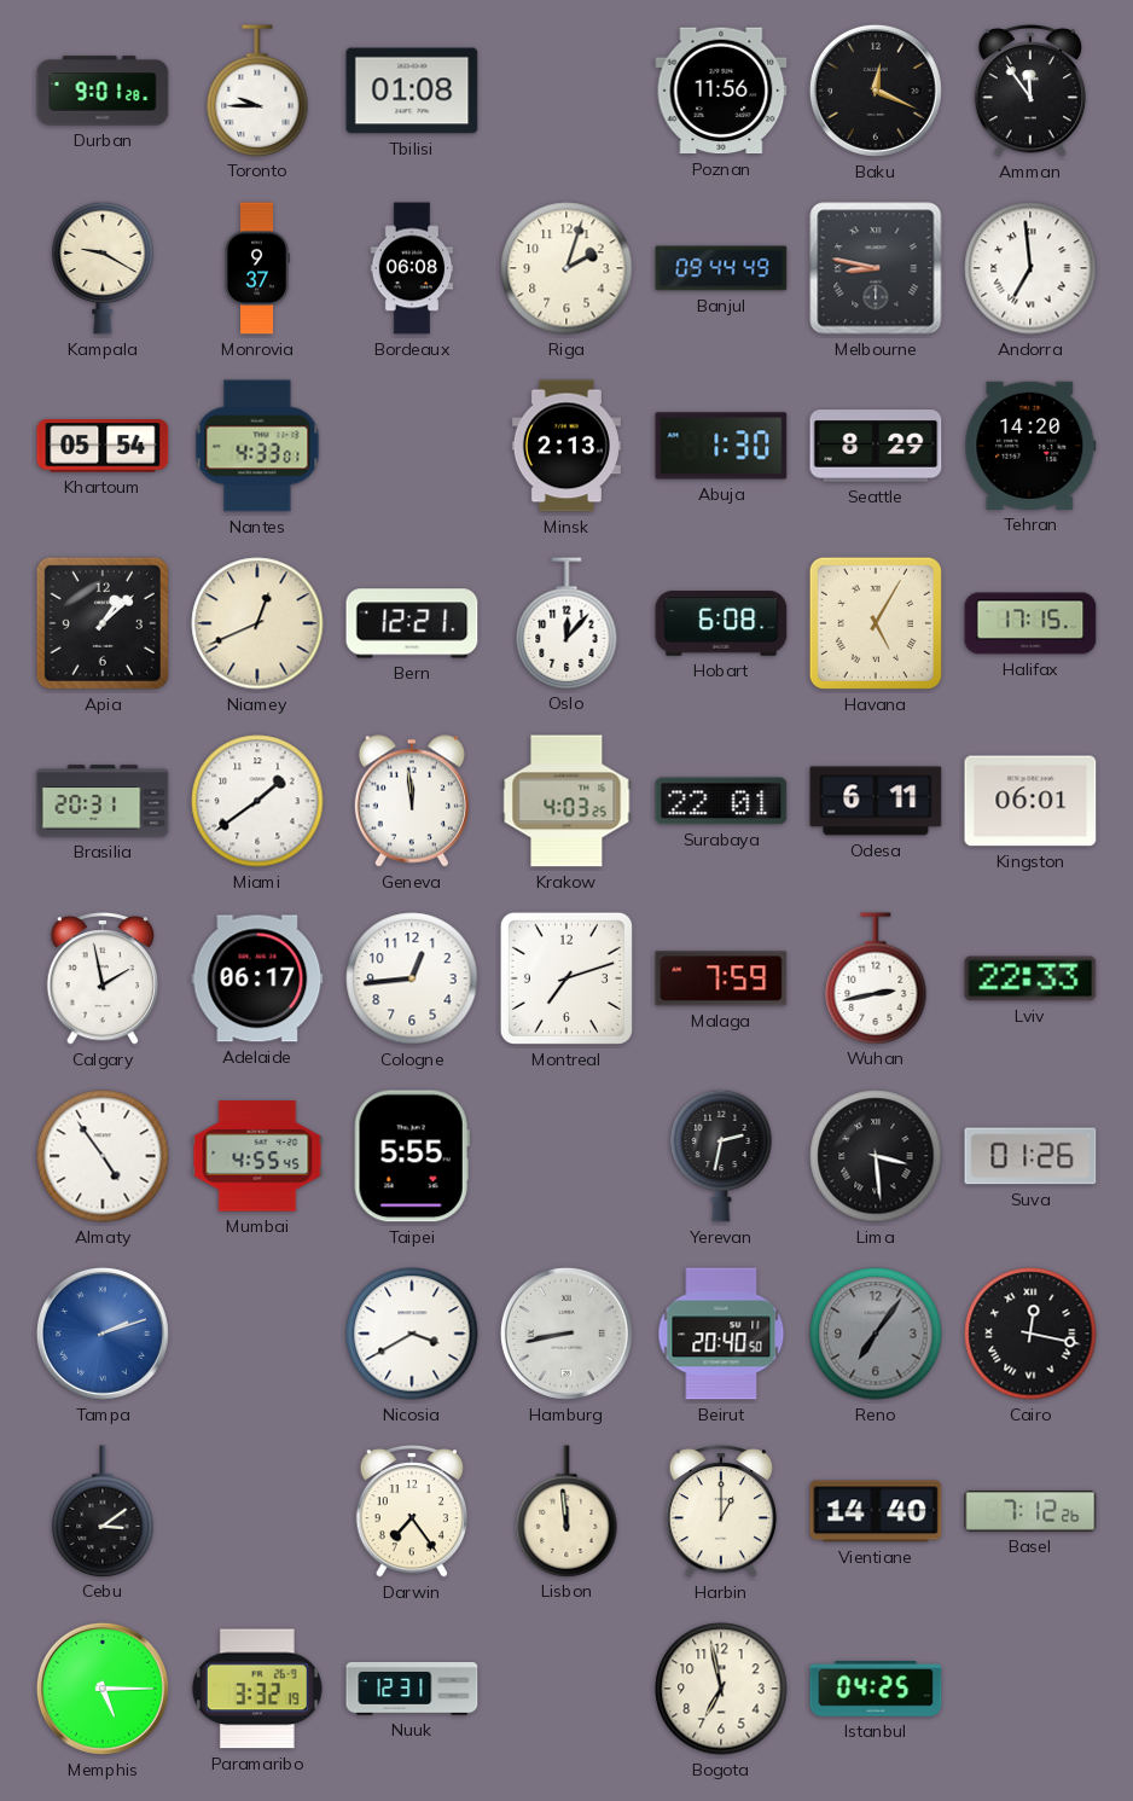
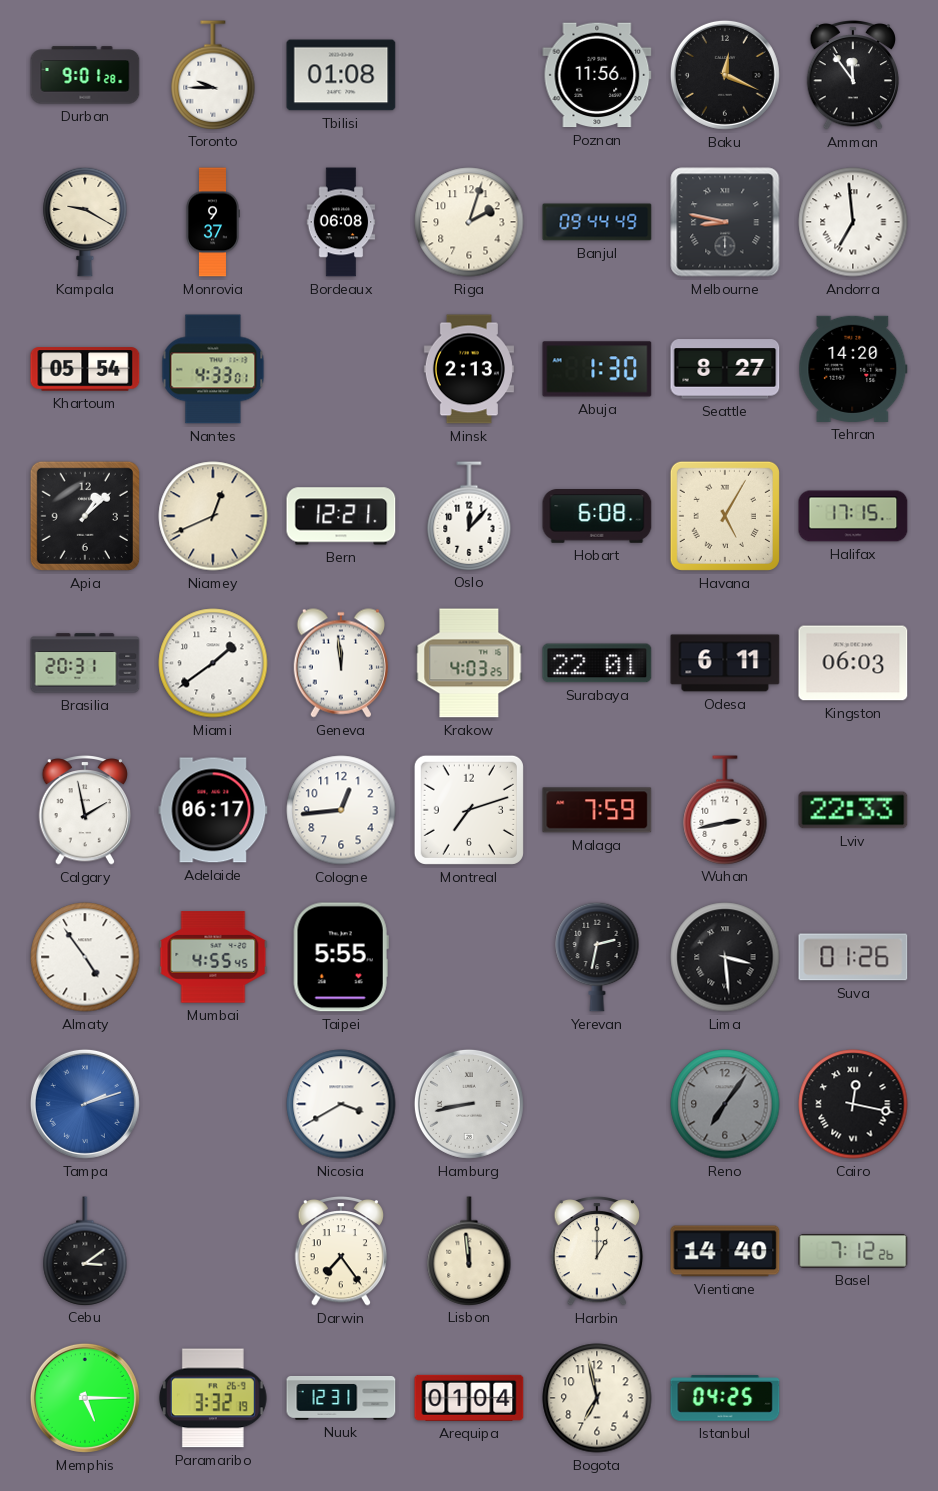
Seattle: 8:29 -> 8:27 (725, 369)
Kingston: 06:01 -> 06:03 (853, 663)
Beirut: 20:40 -> none (721, 1334)
Arequipa: none -> 01:04 (469, 1398)
